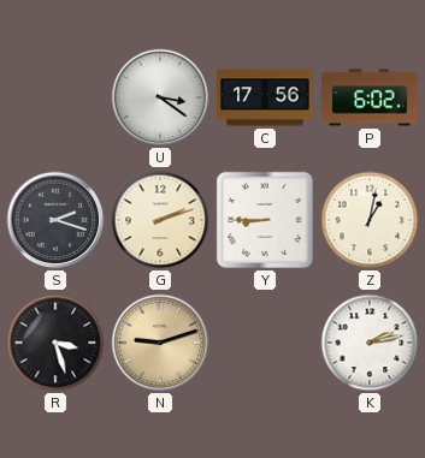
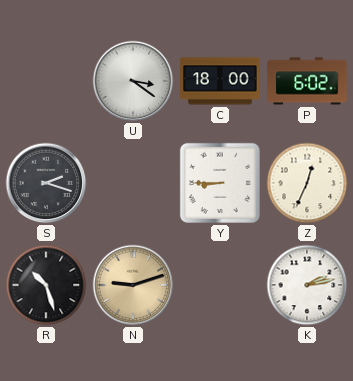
C: 17:56 -> 18:00 (220, 81)
G: 2:12 -> none (160, 220)
Z: 1:02 -> 12:34 (307, 183)
R: 3:27 -> 10:27 (46, 285)
